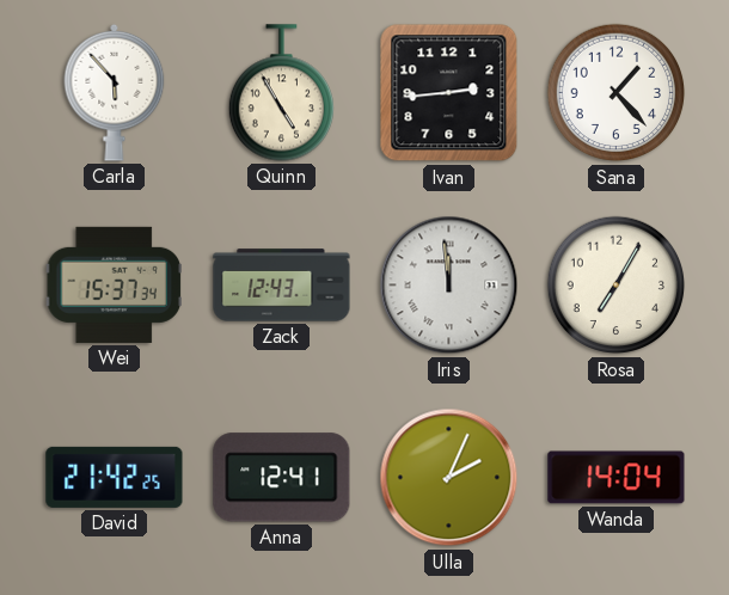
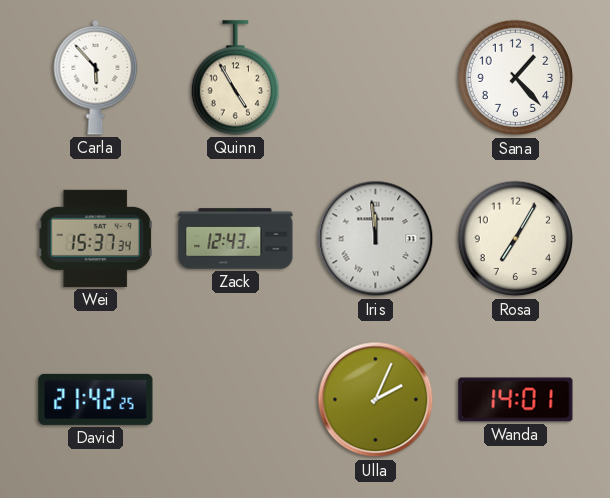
Ivan: 2:44 -> none (449, 93)
Anna: 12:41 -> none (282, 478)
Wanda: 14:04 -> 14:01 (516, 400)
